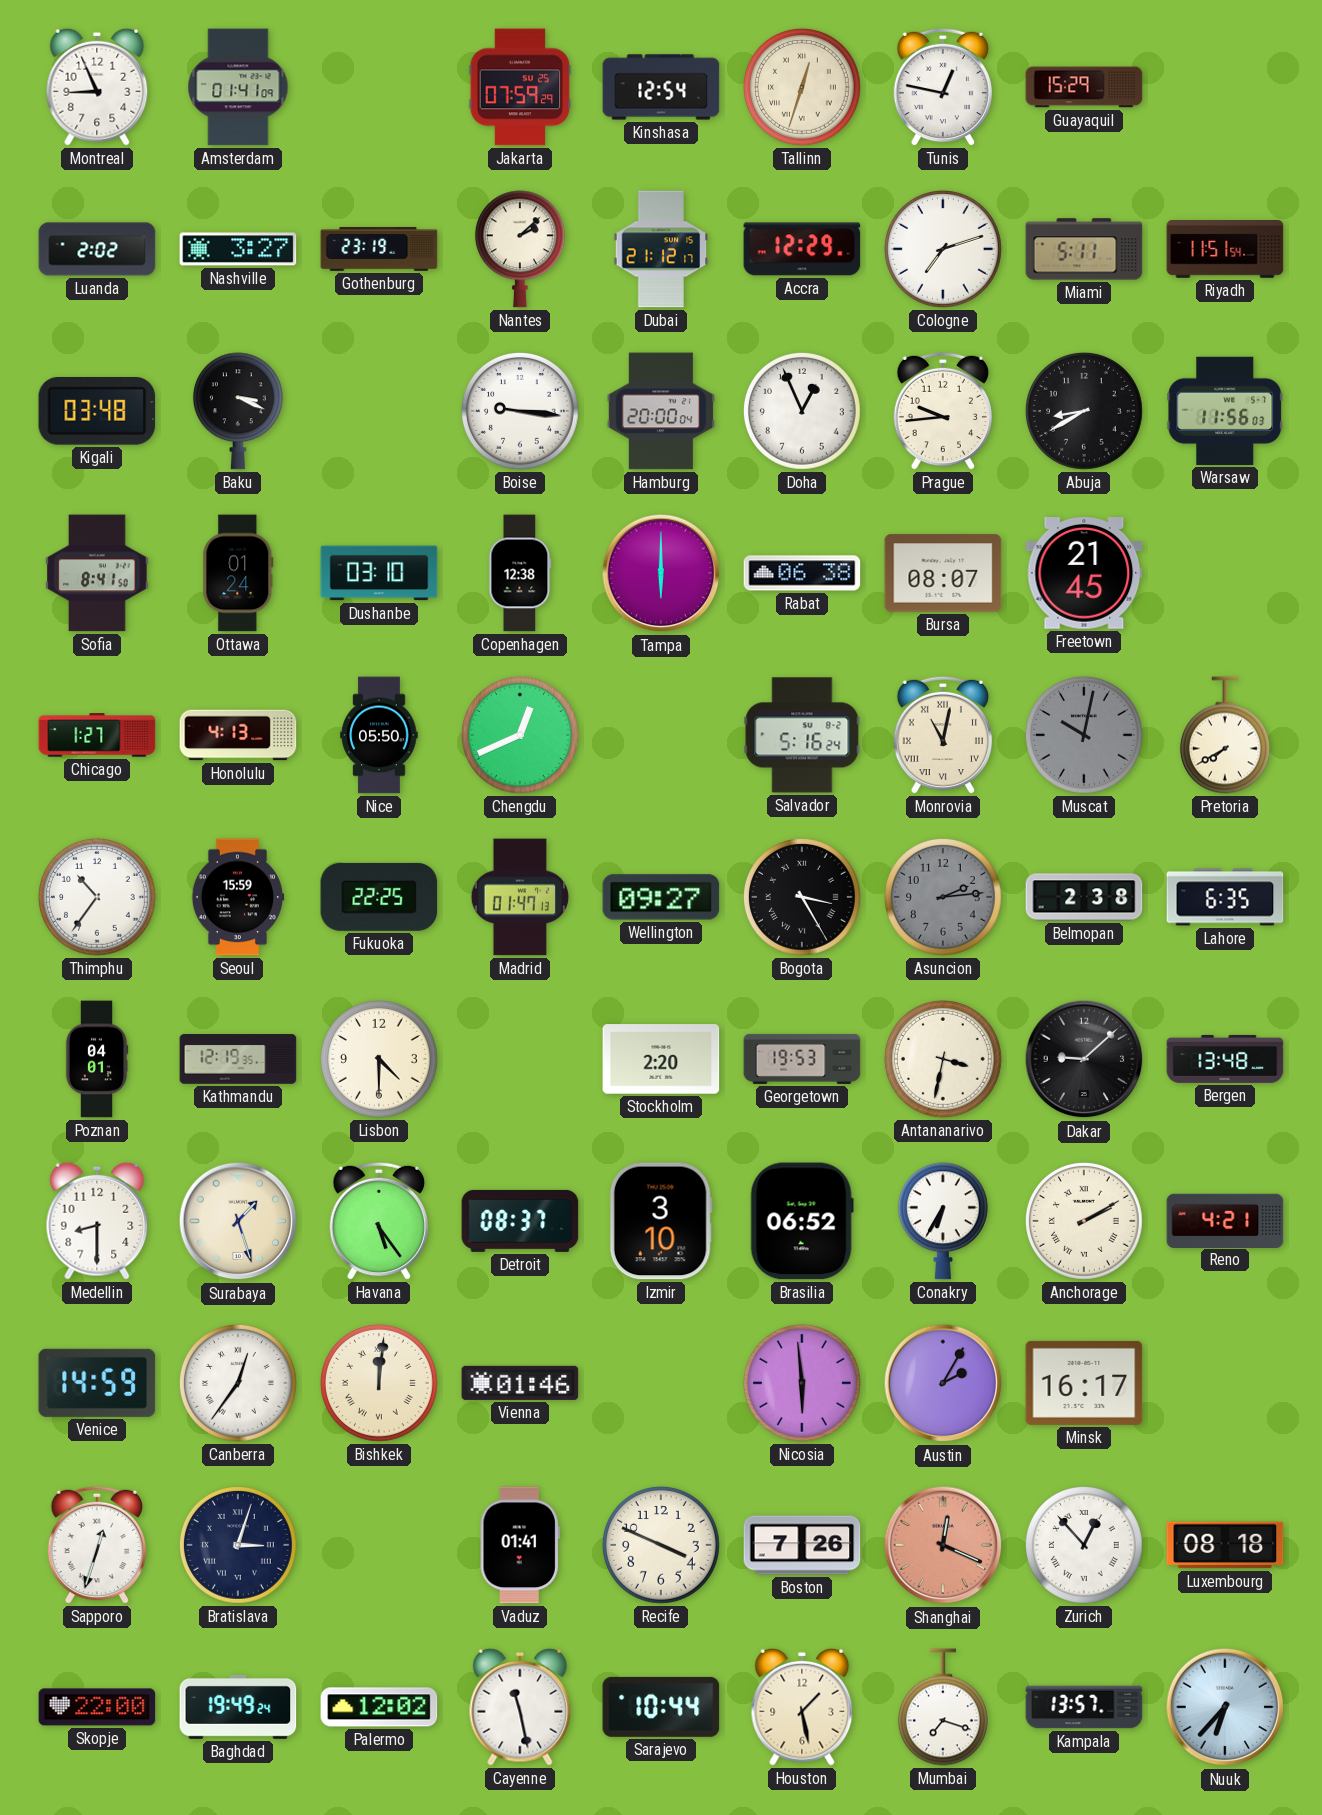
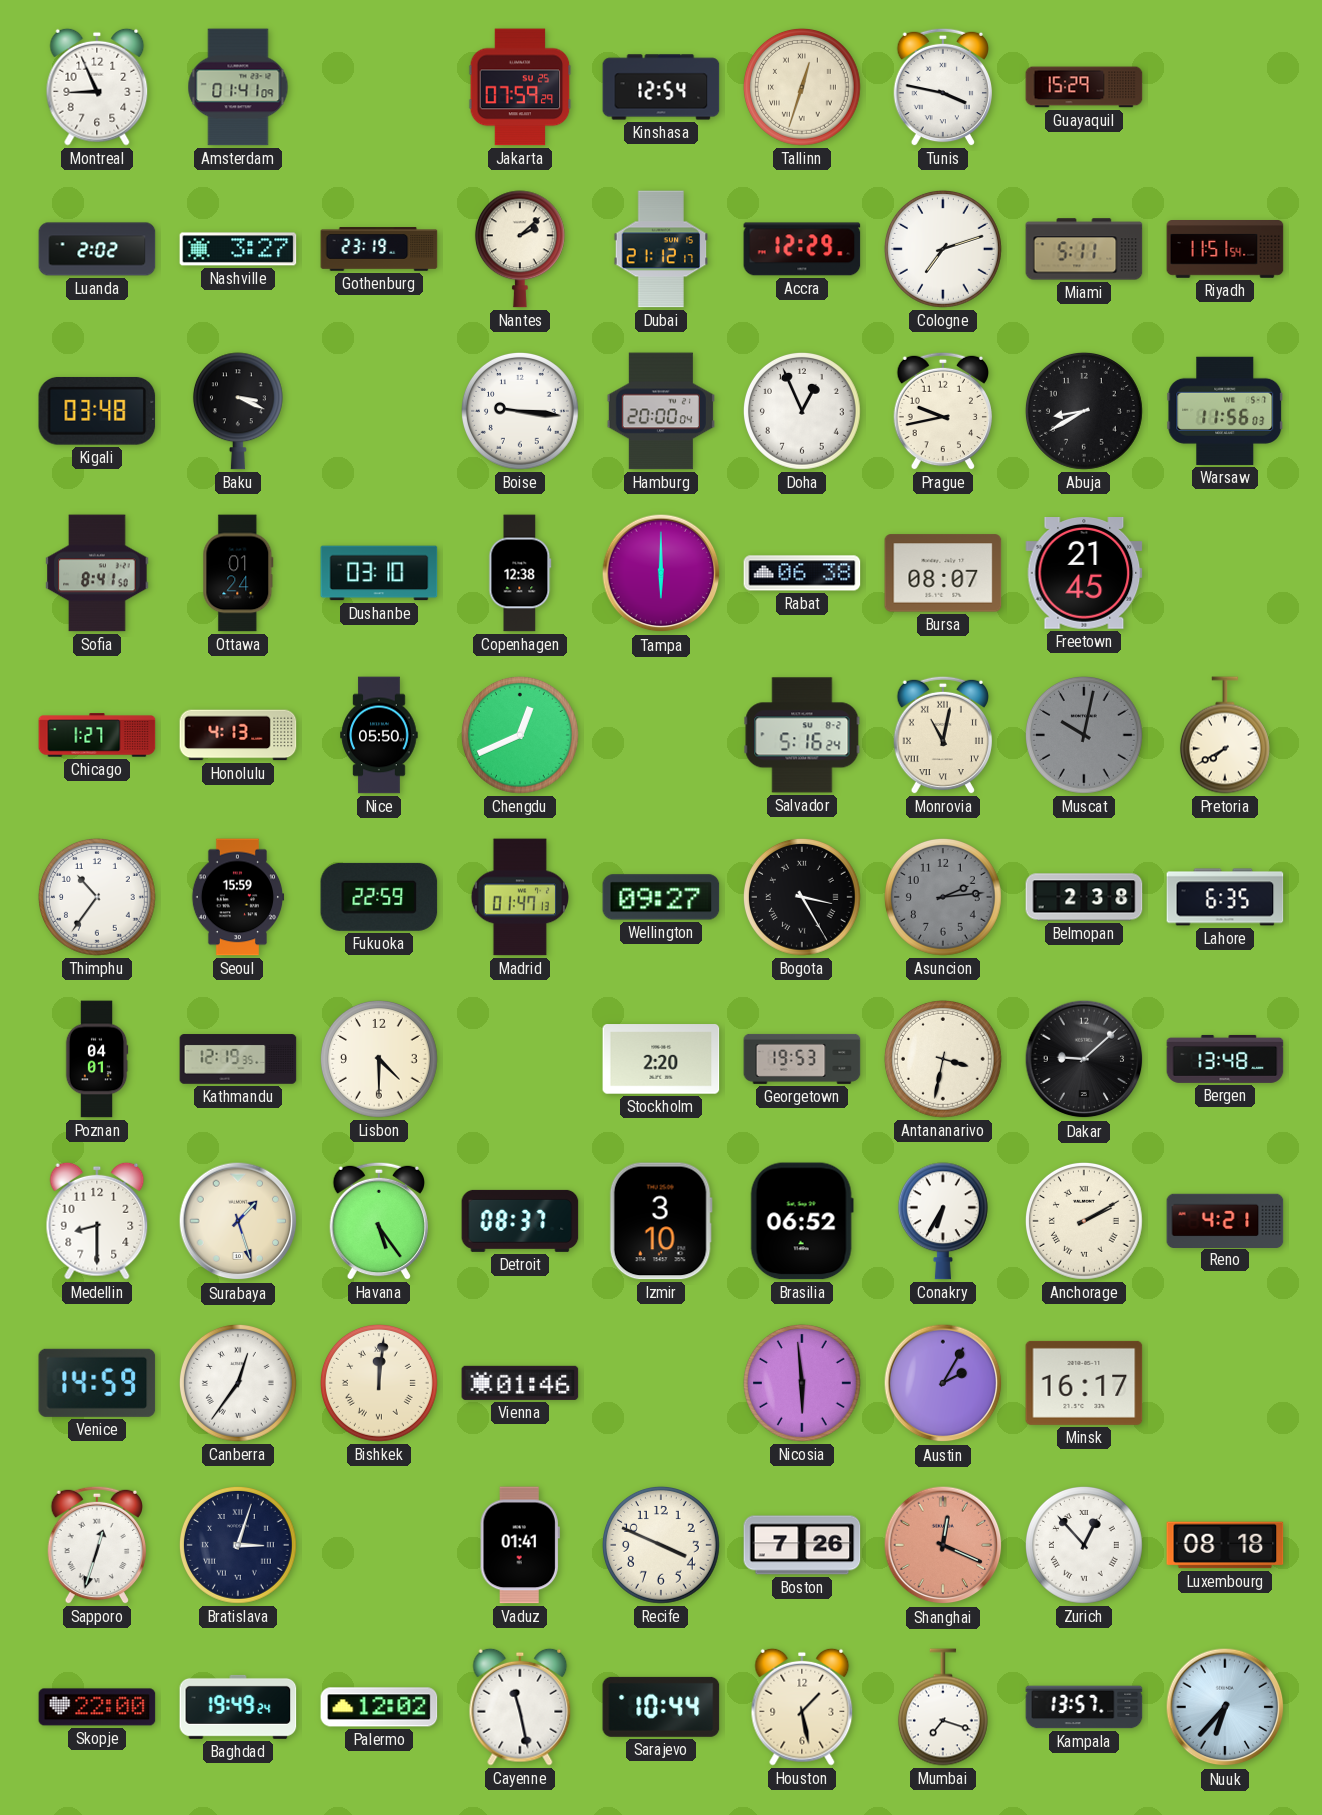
Tunis: 12:47 -> 3:47 (942, 87)
Prague: 9:44 -> 9:43 (942, 411)
Fukuoka: 22:25 -> 22:59 (379, 897)
